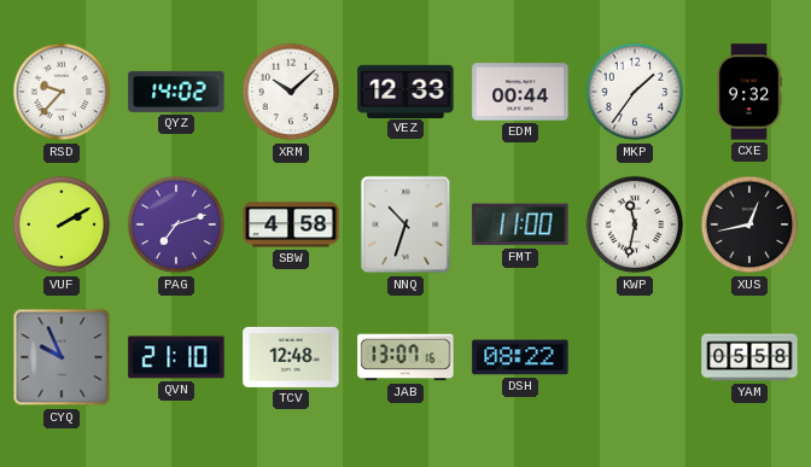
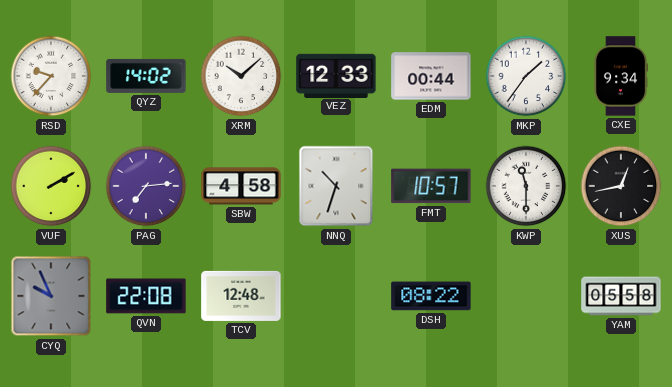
CXE: 9:32 -> 9:34 (620, 76)
PAG: 7:12 -> 7:14 (146, 186)
FMT: 11:00 -> 10:57 (431, 186)
KWP: 11:32 -> 11:30 (526, 186)
QVN: 21:10 -> 22:08 (146, 296)
JAB: 13:07 -> none (405, 357)
